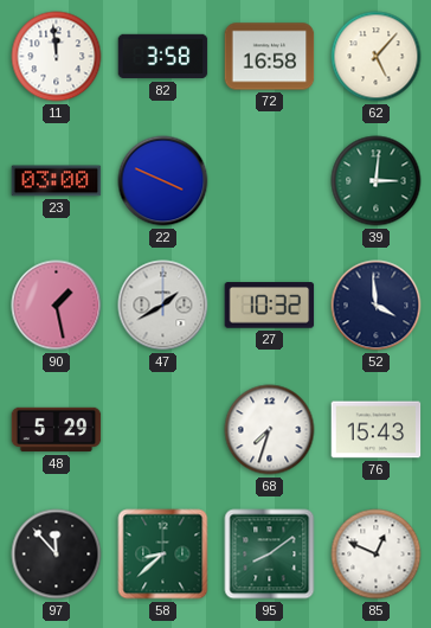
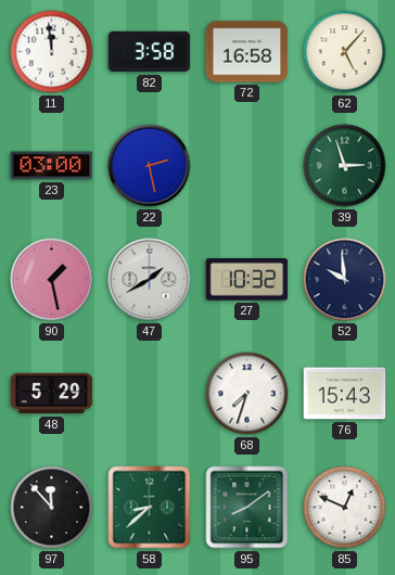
22: 3:49 -> 2:28 (150, 166)
39: 3:01 -> 2:57 (345, 166)
52: 3:59 -> 9:59 (345, 280)
